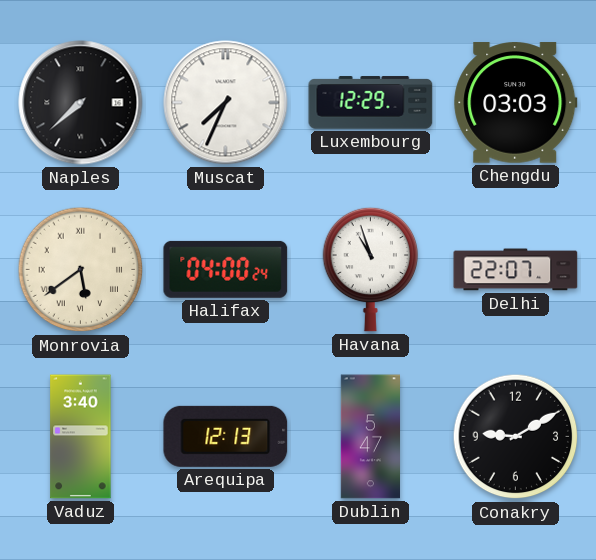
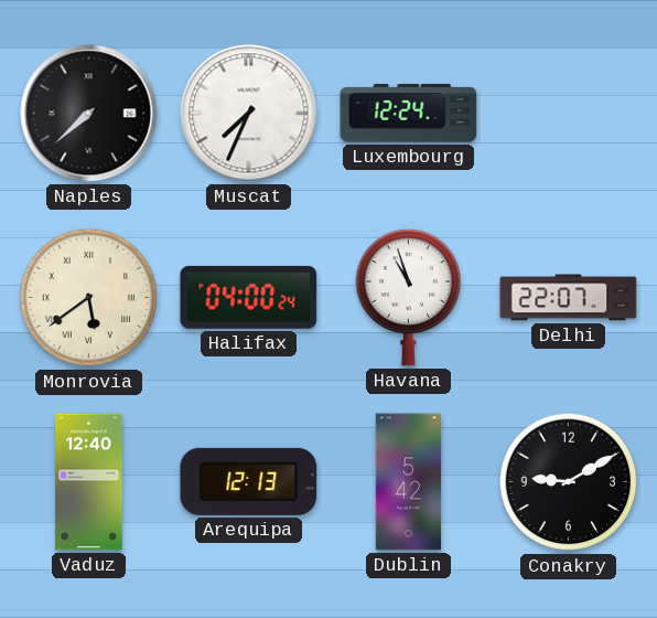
Luxembourg: 12:29 -> 12:24 (409, 114)
Chengdu: 03:03 -> none (516, 103)
Vaduz: 3:40 -> 12:40 (89, 482)
Dublin: 5:47 -> 5:42 (408, 482)
